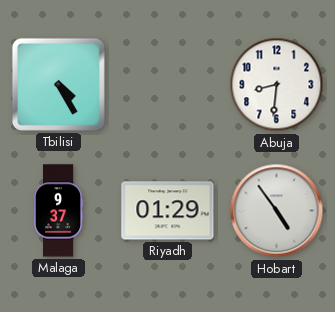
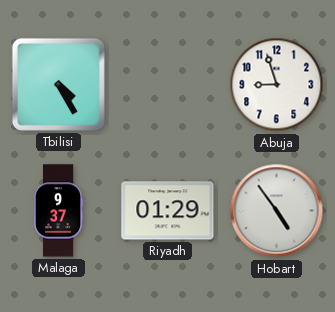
Abuja: 8:31 -> 8:57 (277, 85)
